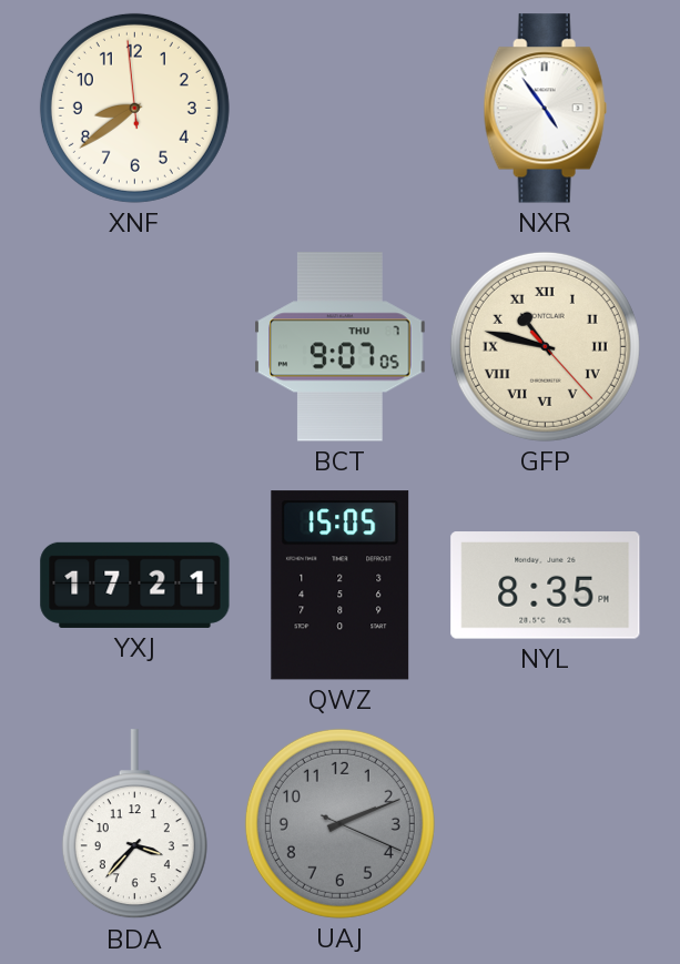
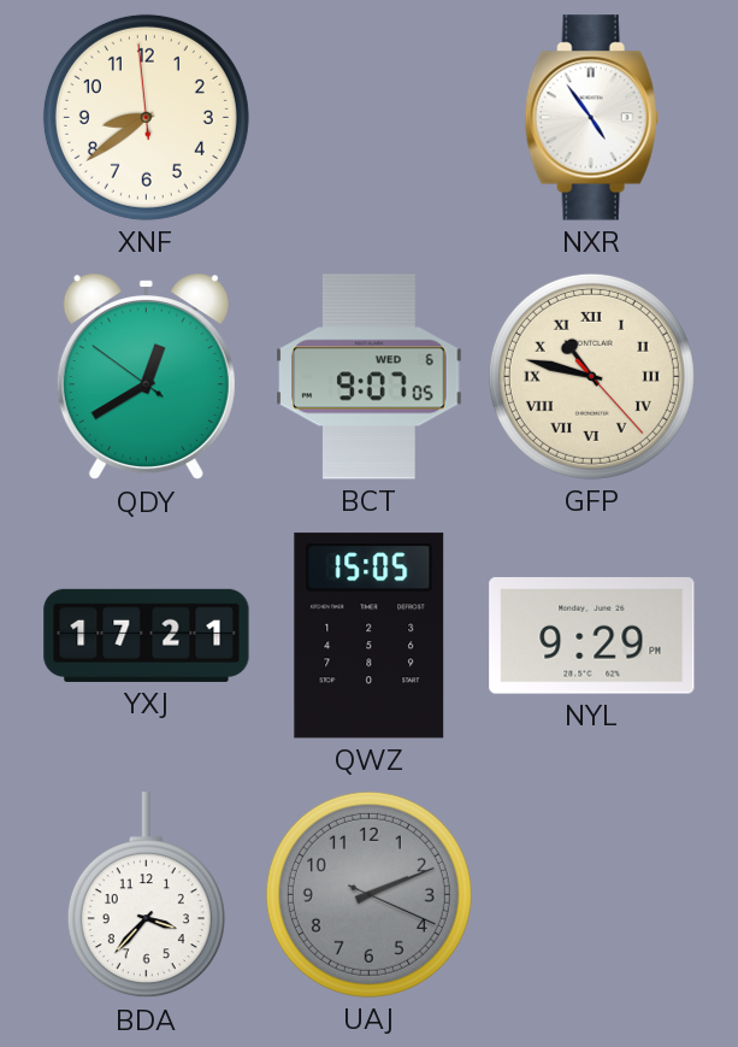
QDY: none -> 12:39 (146, 377)
BCT date: THU 7 -> WED 6 (370, 377)
NYL: 8:35 -> 9:29 (592, 636)
